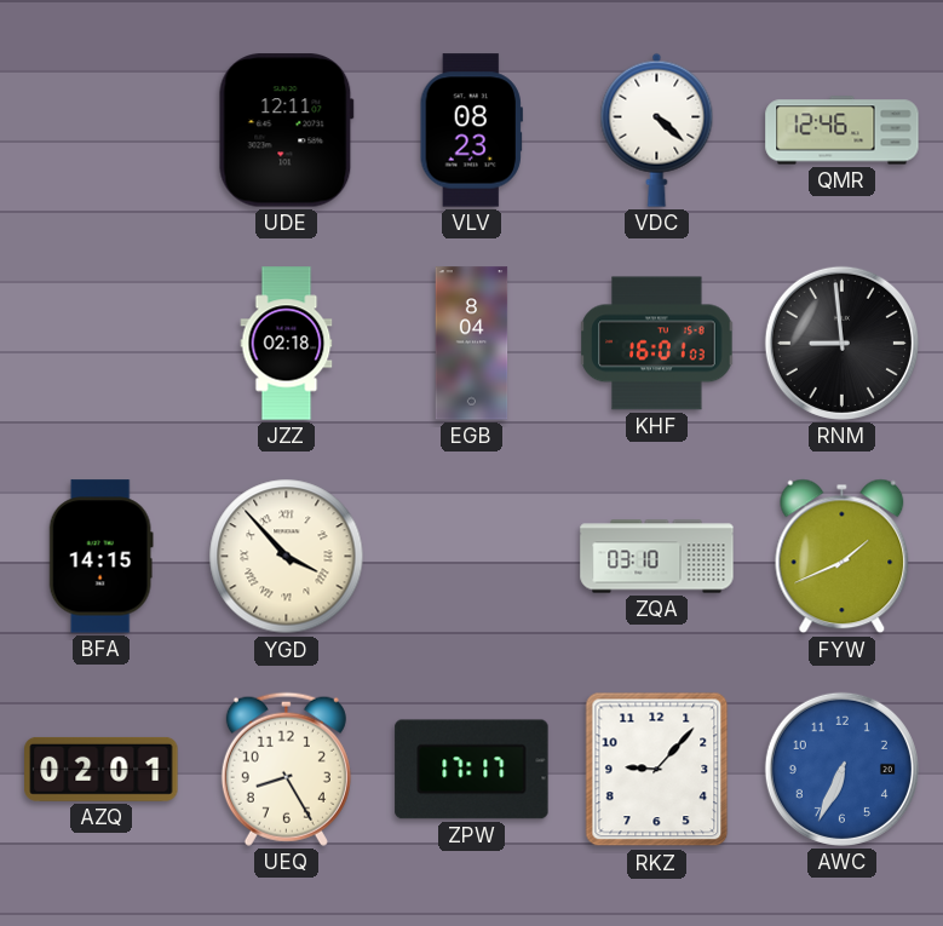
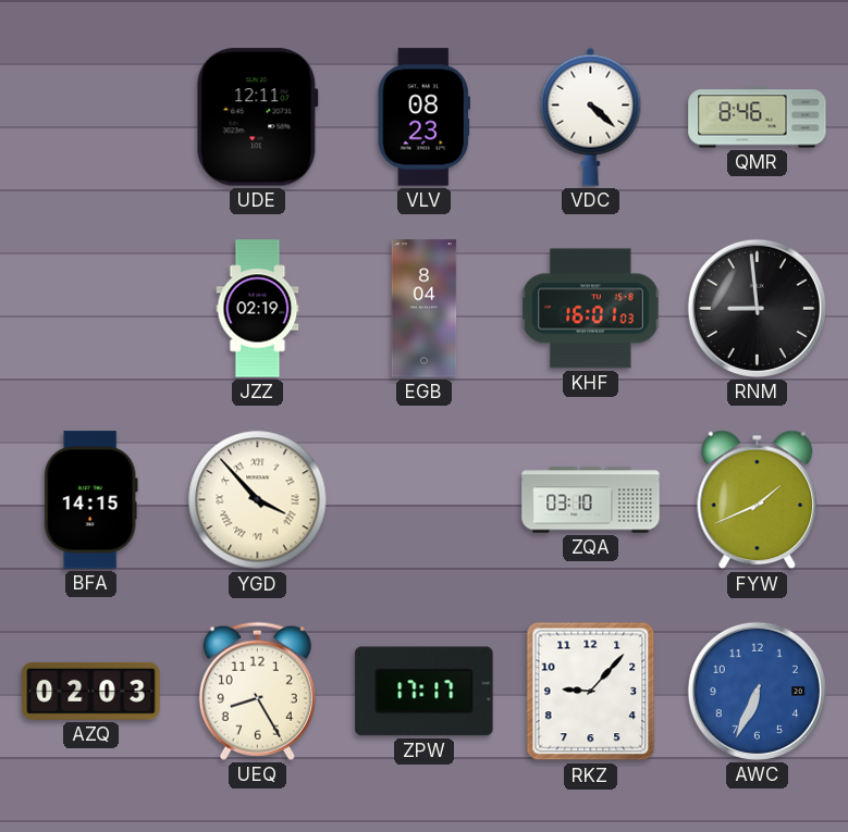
QMR: 12:46 -> 8:46 (758, 117)
JZZ: 02:18 -> 02:19 (258, 309)
AZQ: 02:01 -> 02:03 (91, 691)
